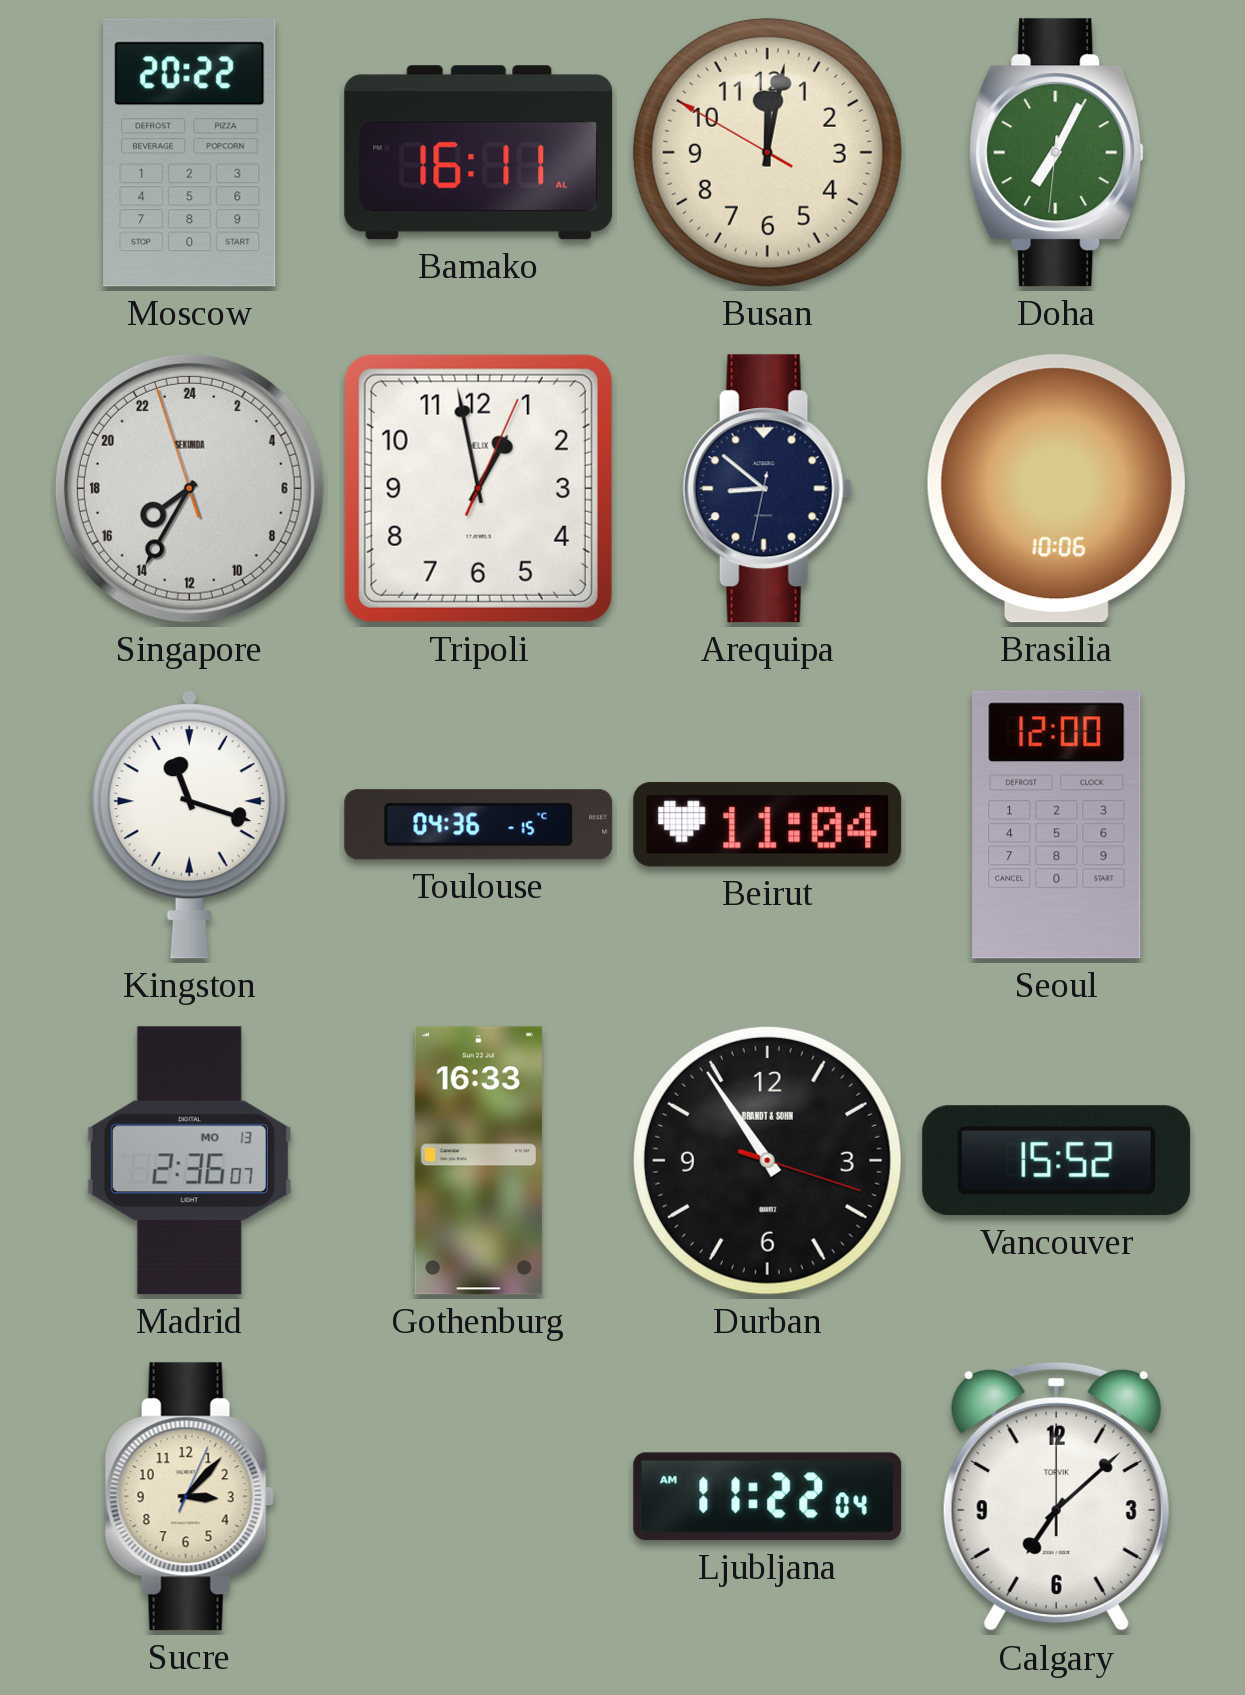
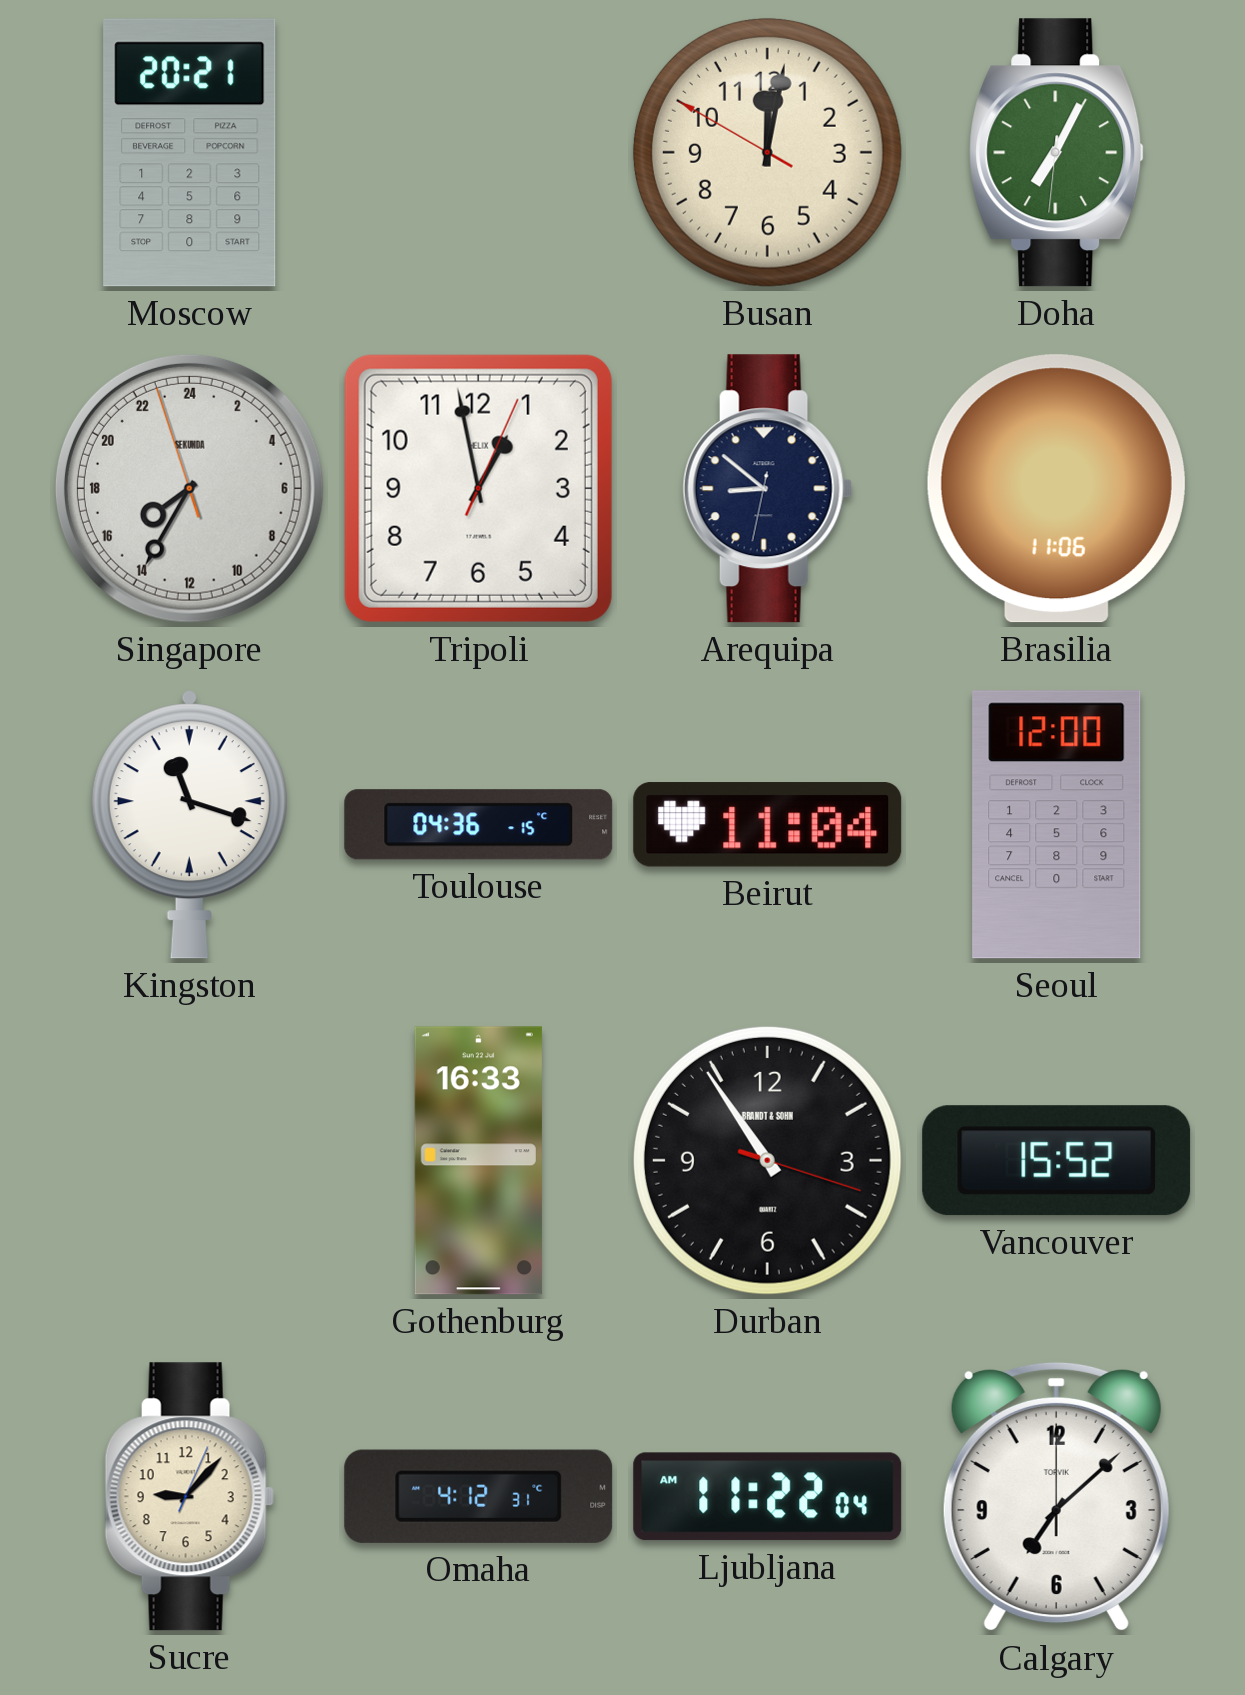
Moscow: 20:22 -> 20:21 (190, 153)
Bamako: 16:11 -> none (479, 153)
Brasilia: 10:06 -> 11:06 (1056, 489)
Madrid: 2:36 -> none (189, 1161)
Sucre: 3:07 -> 9:07 (189, 1497)
Omaha: none -> 4:12 (479, 1496)
